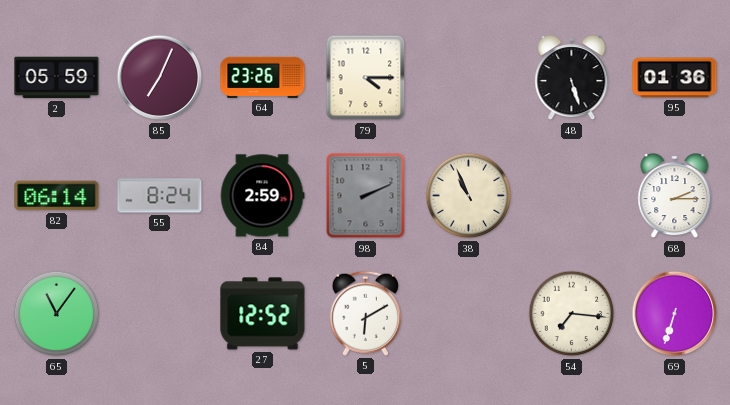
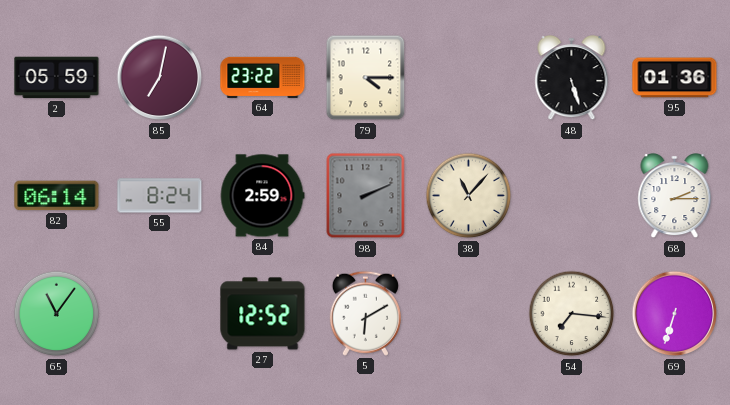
85: 7:04 -> 7:02 (160, 78)
64: 23:26 -> 23:22 (263, 77)
38: 10:56 -> 11:07 (469, 196)
